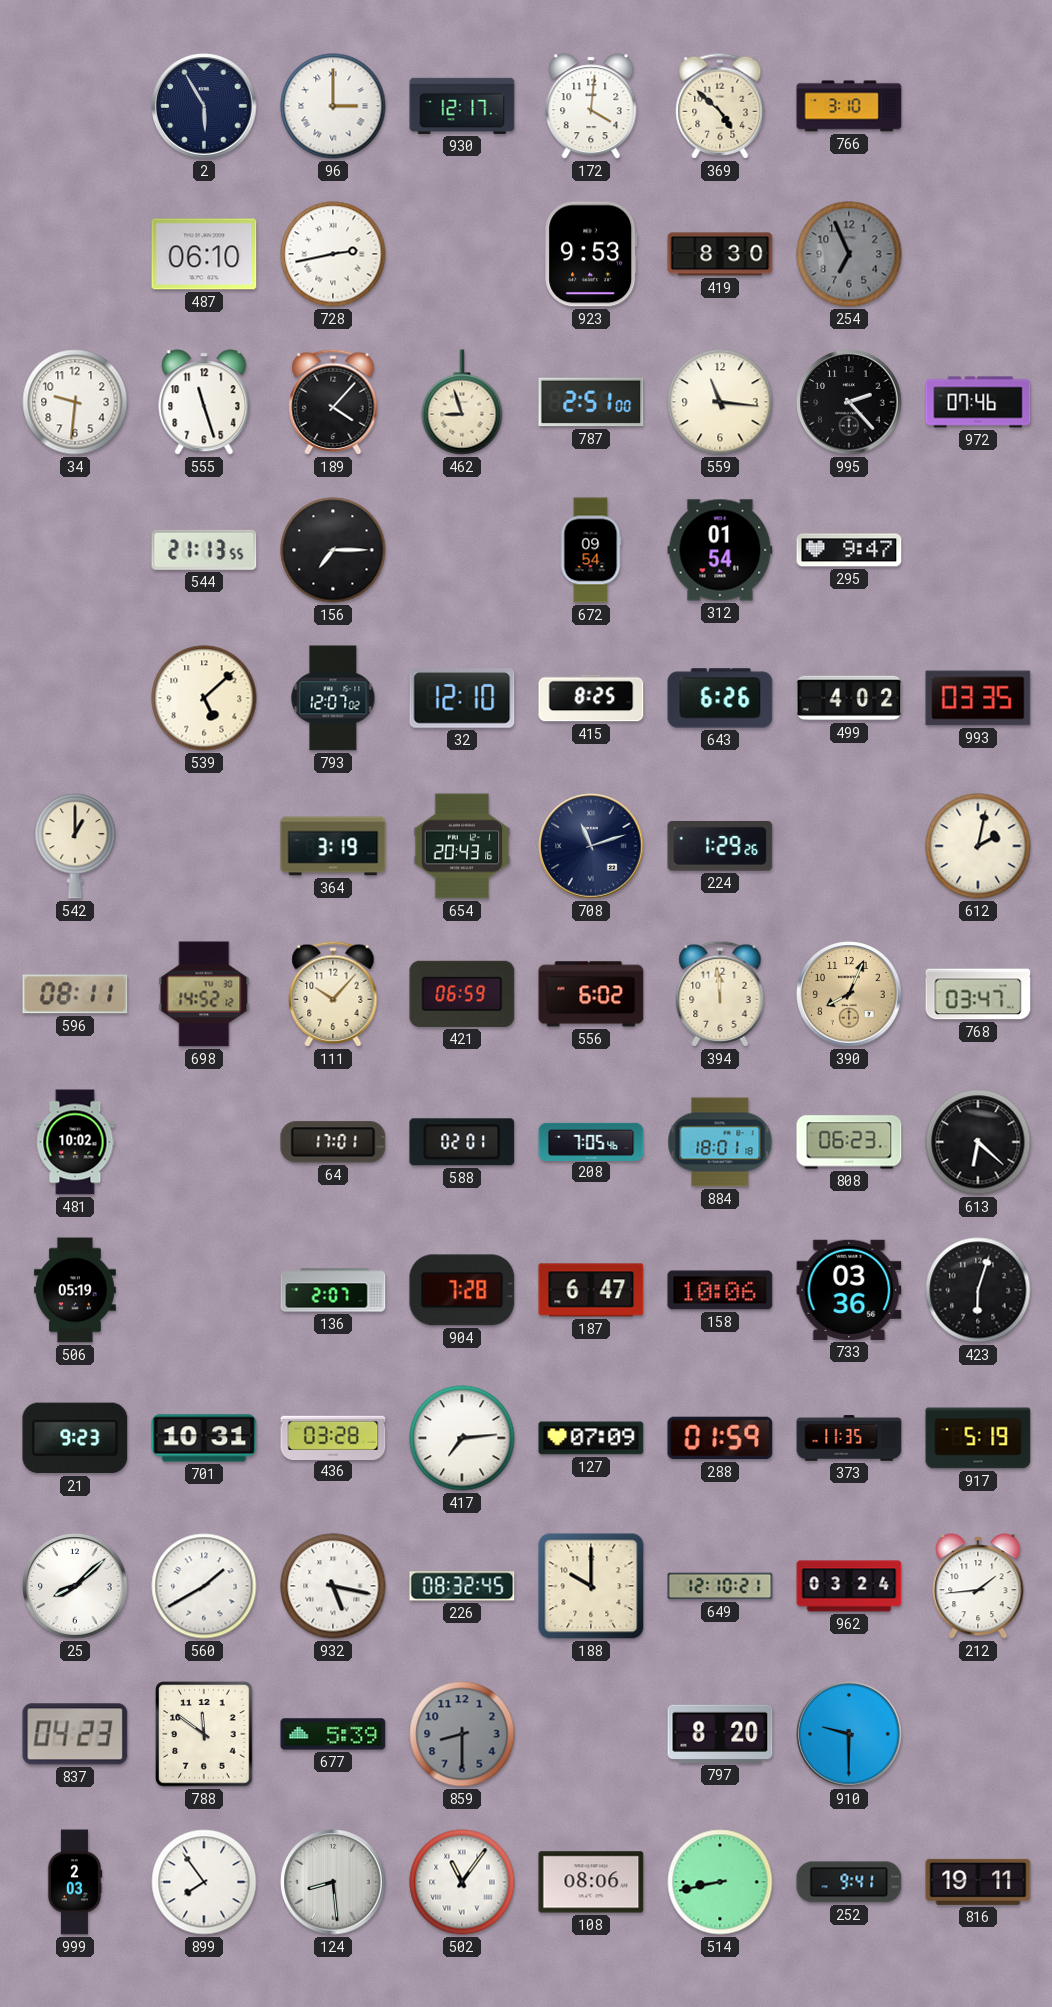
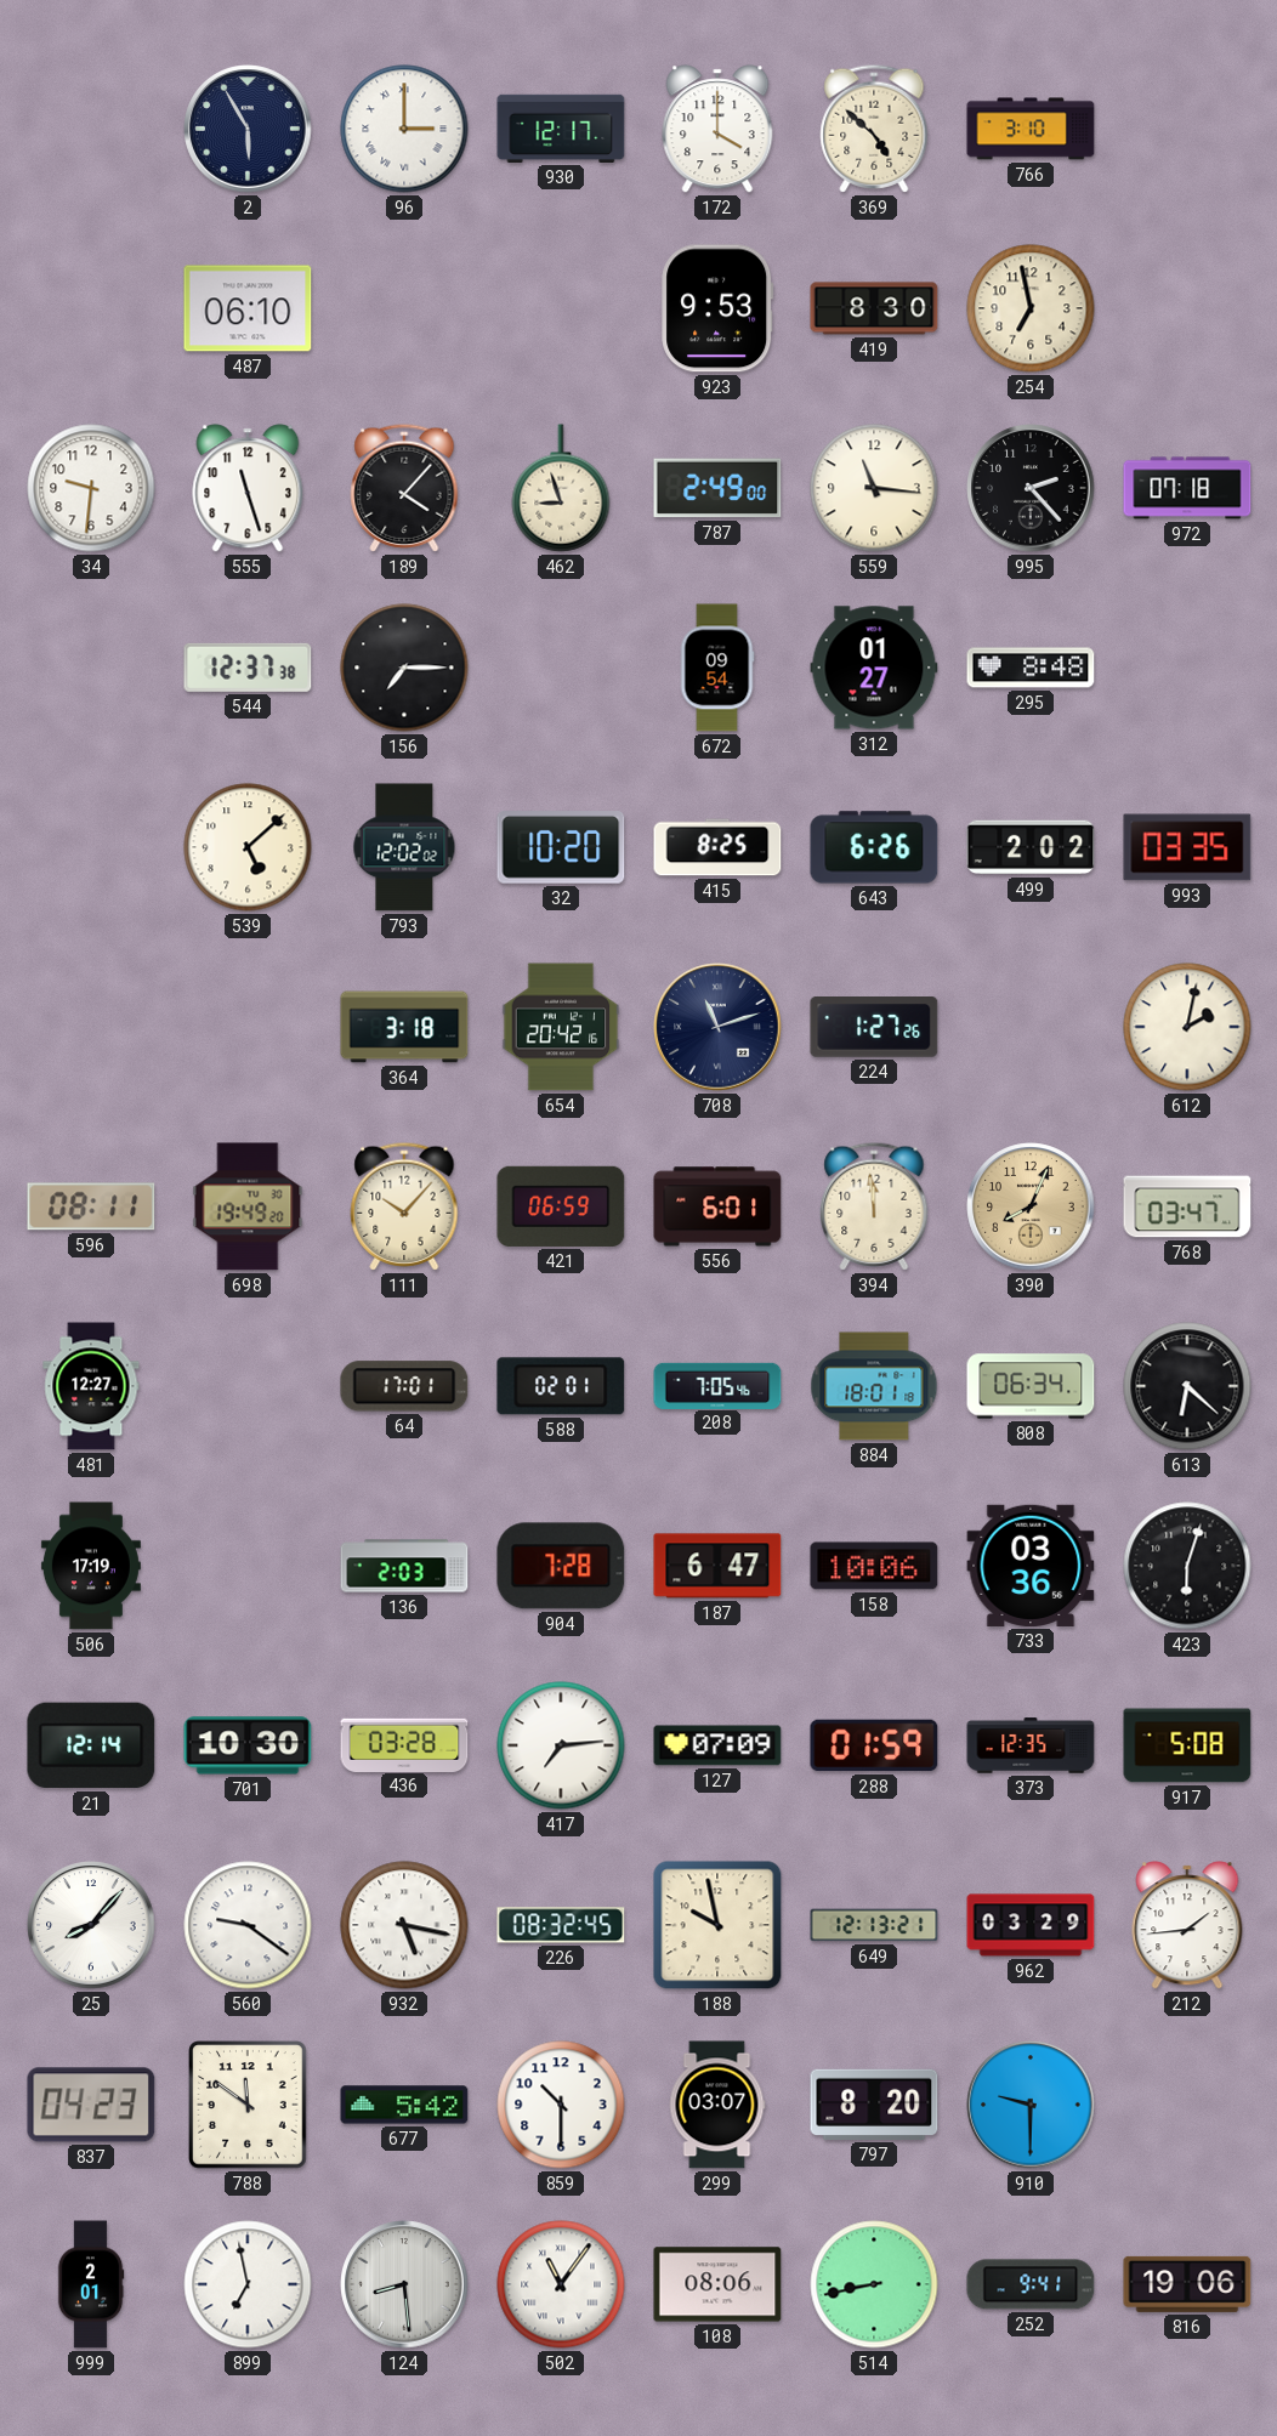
172: 4:01 -> 4:00 (717, 129)
728: 2:43 -> none (333, 254)
254: 6:56 -> 6:58 (1031, 308)
254 dial: grey -> cream (1031, 308)
787: 2:51 -> 2:49 (717, 488)
972: 07:46 -> 07:18 (1187, 488)
544: 21:13 -> 12:37 (248, 668)
312: 01:54 -> 01:27 (874, 668)
295: 9:47 -> 8:48 (1031, 668)
793: 12:07 -> 12:02 (404, 847)
32: 12:10 -> 10:20 (561, 848)
499: 4:02 -> 2:02 (1031, 847)
542: 1:00 -> none (75, 846)
364: 3:19 -> 3:18 (404, 1027)
654: 20:43 -> 20:42 (561, 1027)
224: 1:29 -> 1:27 (874, 1028)
698: 14:52 -> 19:49 (248, 1206)
556: 6:02 -> 6:01 (717, 1206)
481: 10:02 -> 12:27 (91, 1386)
808: 06:23 -> 06:34 (1031, 1386)
506: 05:19 -> 17:19 (91, 1566)
136: 2:07 -> 2:03 (404, 1566)
21: 9:23 -> 12:14 (91, 1745)
701: 10:31 -> 10:30 (248, 1745)
373: 11:35 -> 12:35 (1031, 1745)
917: 5:19 -> 5:08 (1187, 1745)
25: 8:08 -> 8:07 (91, 1925)
560: 1:40 -> 9:21 (248, 1925)
188: 10:00 -> 9:58 (717, 1925)
649: 12:10 -> 12:13 (874, 1925)
962: 03:24 -> 03:29 (1031, 1925)
677: 5:39 -> 5:42 (404, 2105)
859: 8:30 -> 10:30 (561, 2105)
859 dial: grey -> white (561, 2105)
299: none -> 03:07 (717, 2105)
999: 2:03 -> 2:01 (91, 2284)
899: 7:54 -> 6:58 (248, 2284)
816: 19:11 -> 19:06 (1187, 2284)
